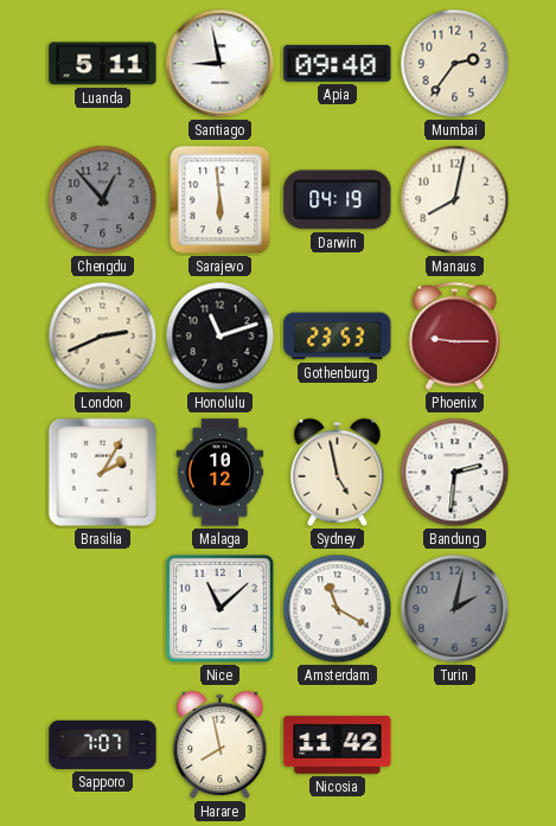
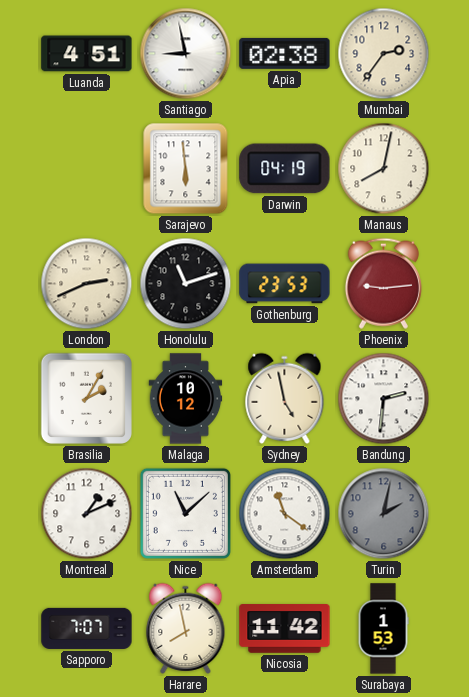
Luanda: 5:11 -> 4:51 (87, 54)
Apia: 09:40 -> 02:38 (285, 53)
Chengdu: 12:53 -> none (103, 200)
Phoenix: 9:15 -> 9:14 (383, 283)
Montreal: none -> 1:11 (87, 514)
Amsterdam: 11:20 -> 11:21 (285, 514)
Surabaya: none -> 1:53 (383, 629)
